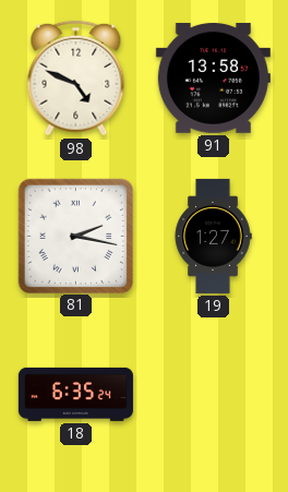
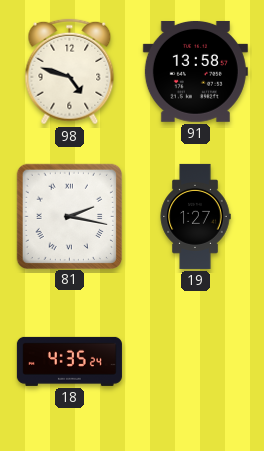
98: 4:49 -> 4:48 (70, 72)
18: 6:35 -> 4:35 (69, 361)
